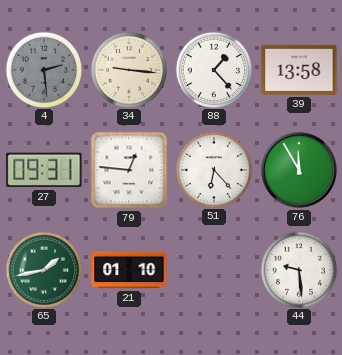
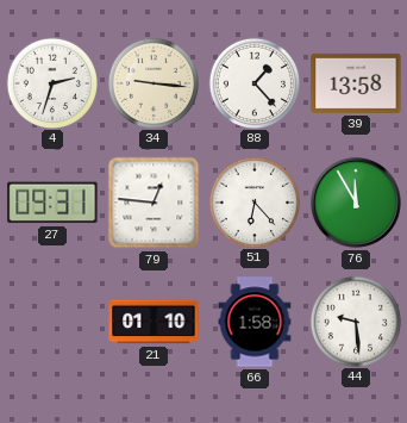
4: 2:29 -> 2:33 (51, 82)
4 dial: grey -> white (51, 82)
65: 1:43 -> none (43, 269)
66: none -> 1:58 (255, 322)
